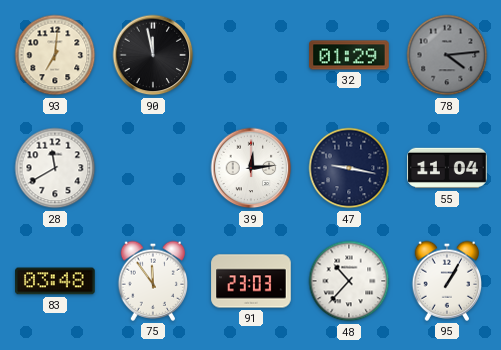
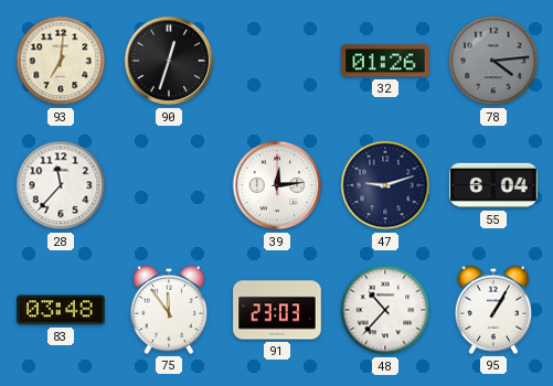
90: 11:58 -> 12:33 (169, 61)
32: 01:29 -> 01:26 (385, 61)
28: 11:40 -> 11:37 (61, 185)
47: 9:17 -> 9:12 (385, 185)
55: 11:04 -> 6:04 (493, 185)
